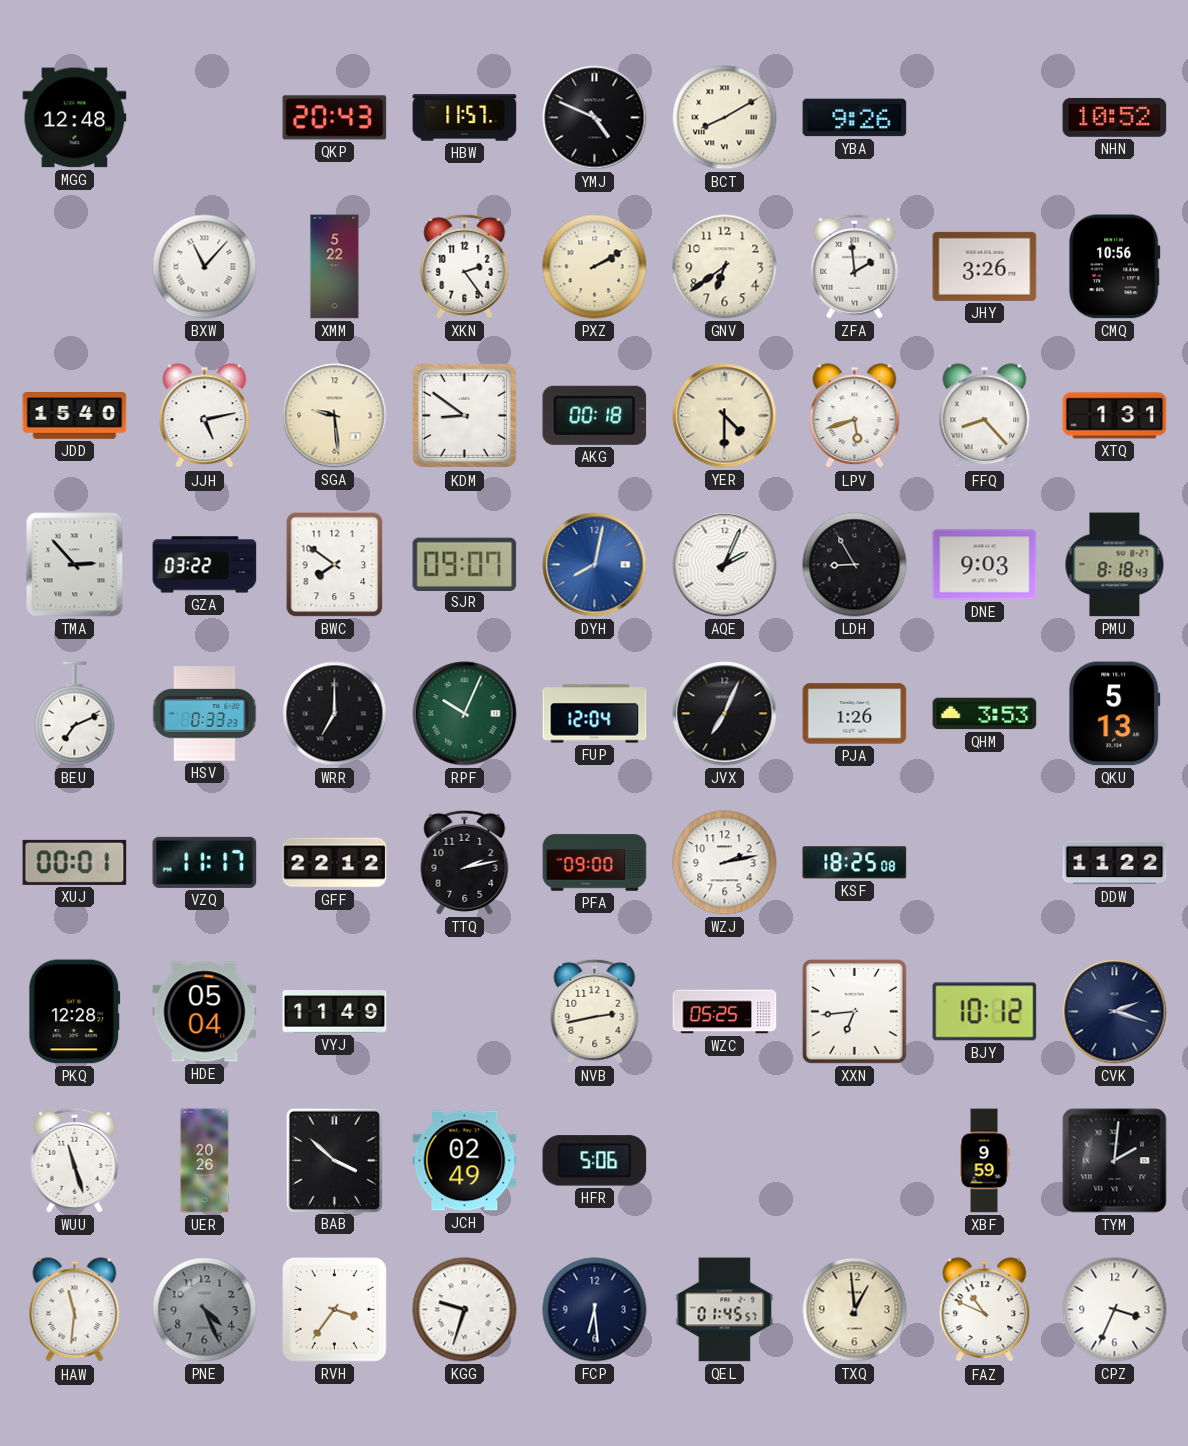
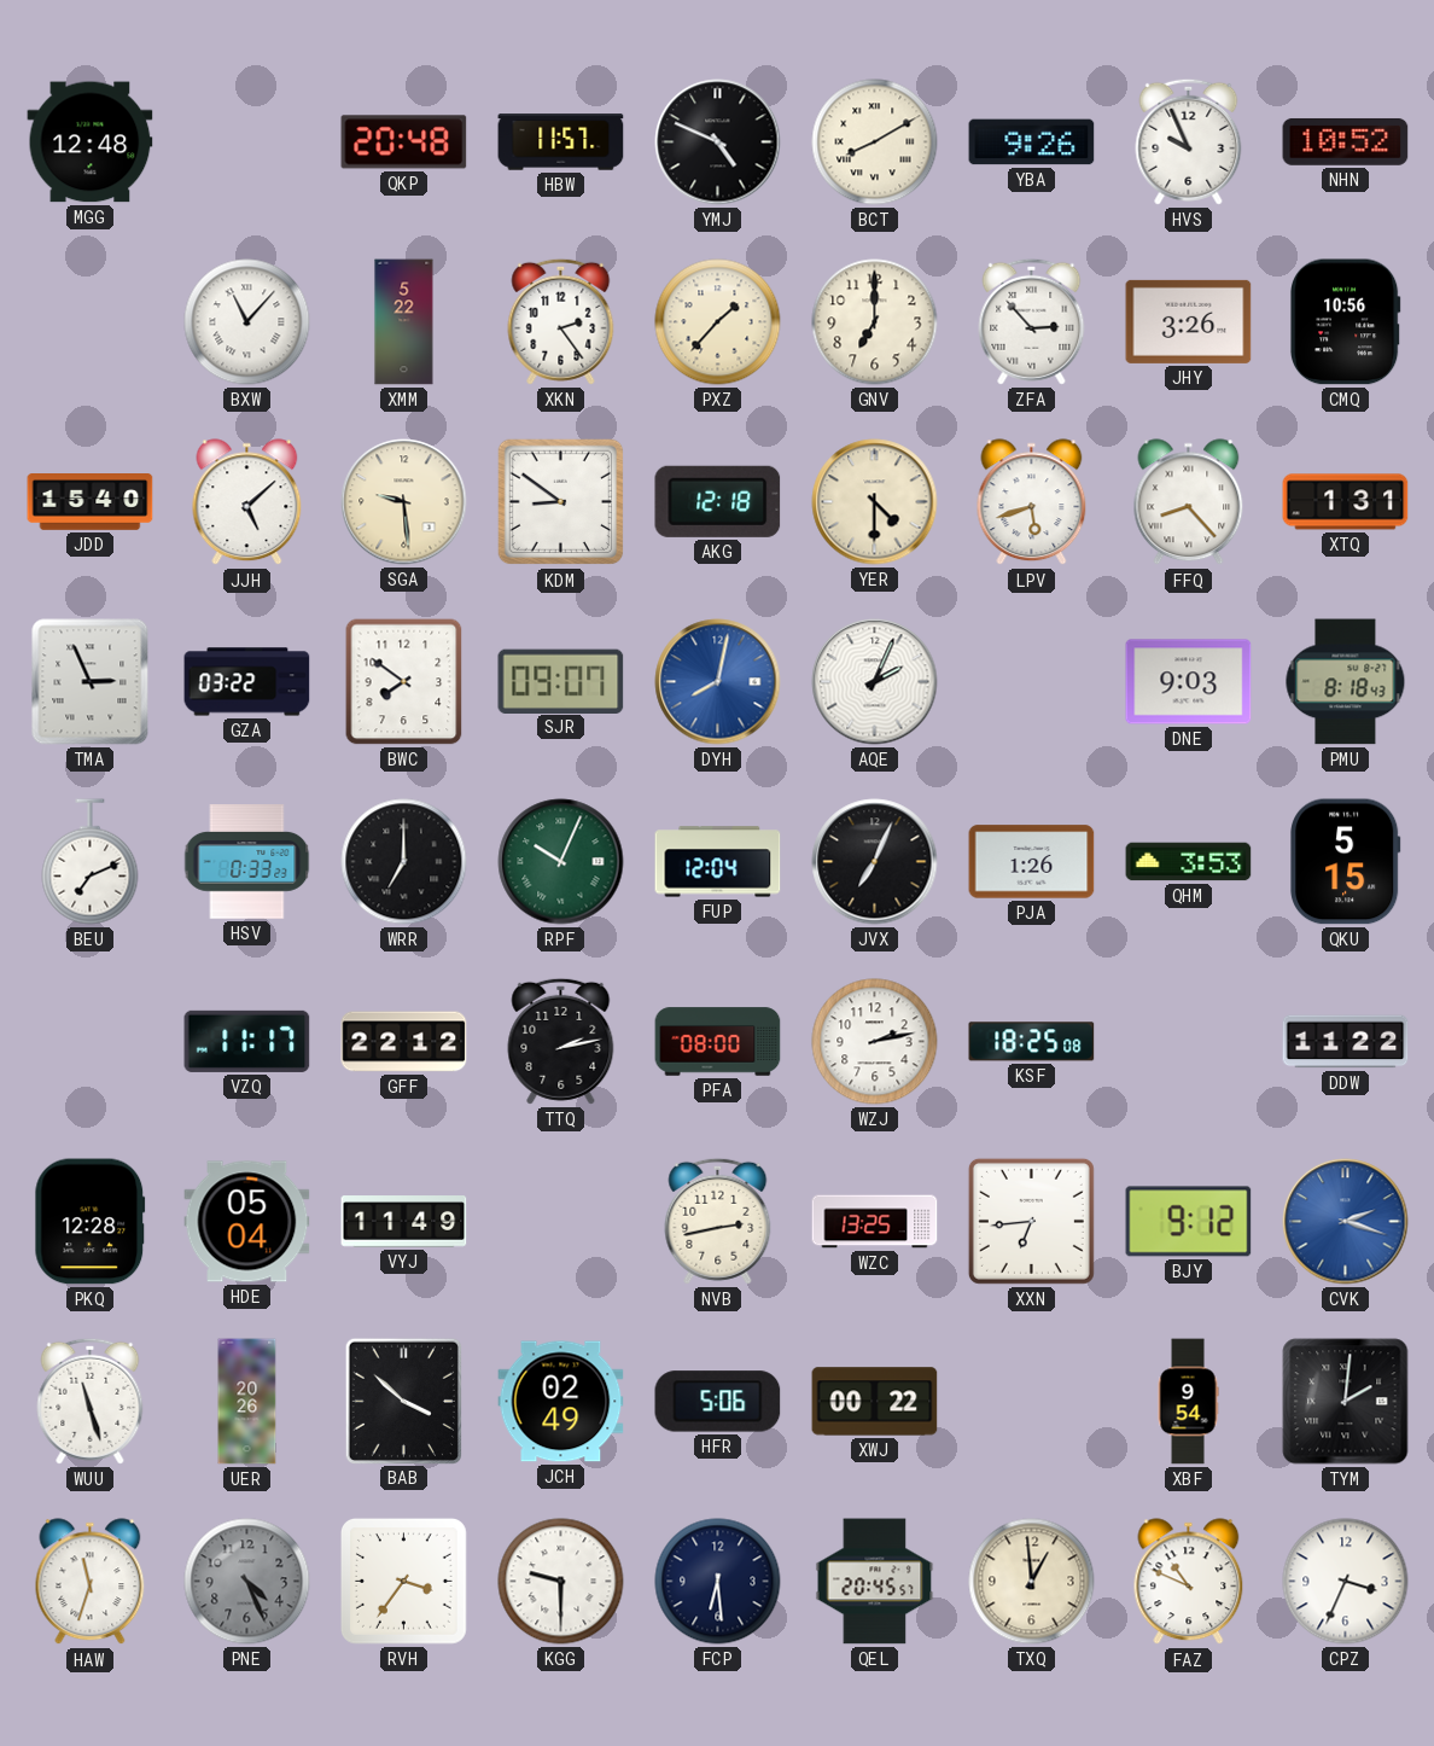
QKP: 20:43 -> 20:48 (404, 142)
HVS: none -> 9:56 (1189, 141)
PXZ: 2:10 -> 1:37 (718, 322)
GNV: 6:39 -> 7:00 (875, 322)
ZFA: 1:59 -> 2:53 (1032, 321)
JJH: 5:13 -> 5:08 (247, 502)
AKG: 00:18 -> 12:18 (718, 501)
TMA: 2:53 -> 2:56 (91, 682)
LDH: 8:55 -> none (855, 565)
QKU: 5:13 -> 5:15 (1346, 862)
XUJ: 00:01 -> none (75, 862)
PFA: 09:00 -> 08:00 (718, 1042)
WZC: 05:25 -> 13:25 (875, 1222)
BJY: 10:12 -> 9:12 (1189, 1222)
CVK dial: navy -> blue (1346, 1222)
XWJ: none -> 00:22 (875, 1402)
XBF: 9:59 -> 9:54 (1188, 1402)
HAW: 11:31 -> 11:33 (91, 1582)
KGG: 9:33 -> 9:30 (561, 1582)
QEL: 01:45 -> 20:45 (875, 1582)
